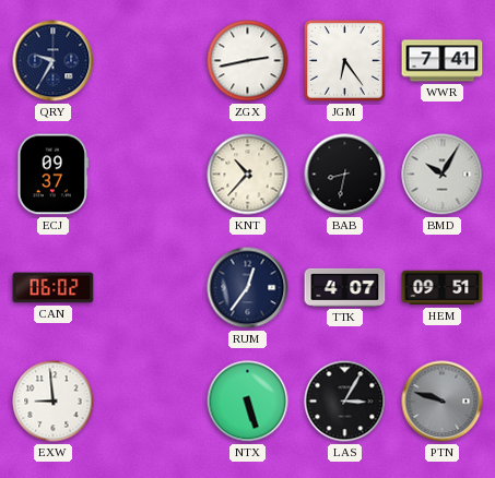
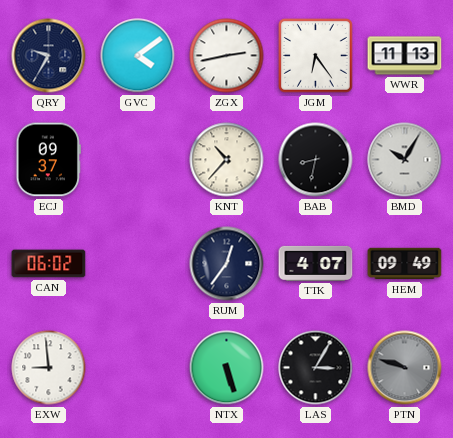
GVC: none -> 4:09 (138, 56)
WWR: 7:41 -> 11:13 (405, 56)
HEM: 09:51 -> 09:49 (405, 264)
